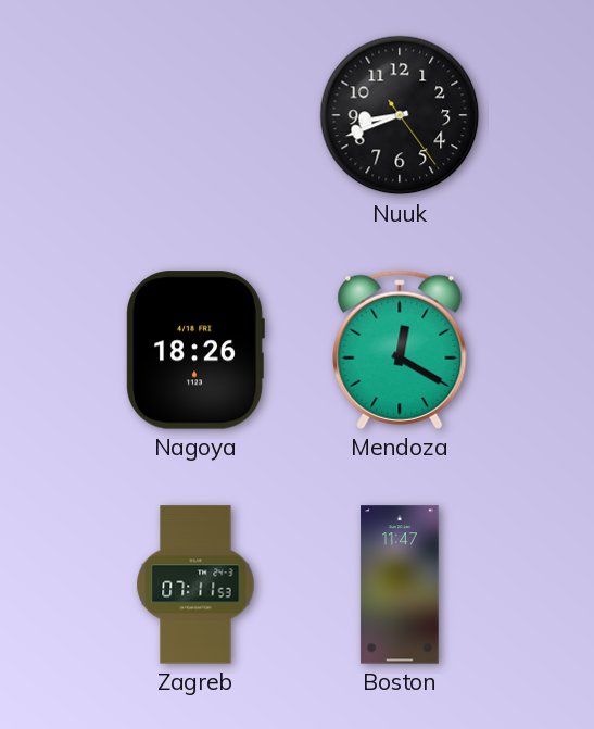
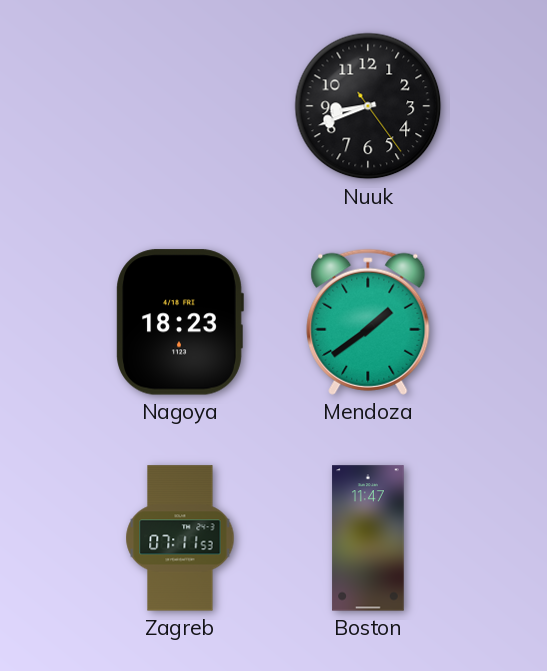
Nagoya: 18:26 -> 18:23 (180, 322)
Mendoza: 12:20 -> 1:39 (368, 322)
